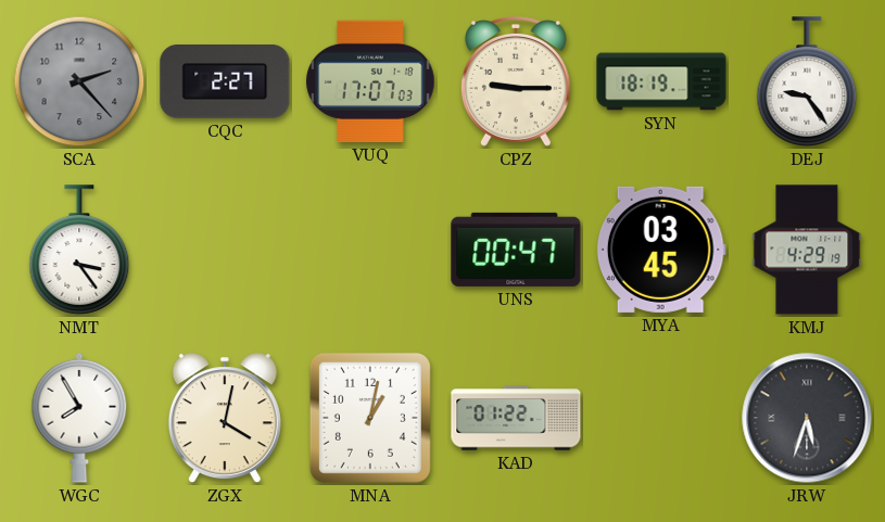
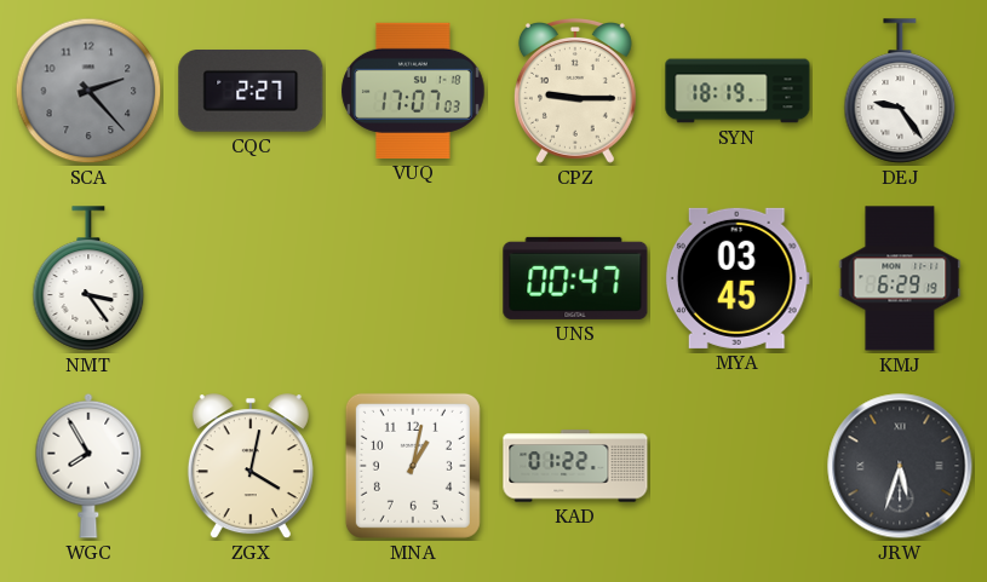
KMJ: 4:29 -> 6:29 (900, 278)
